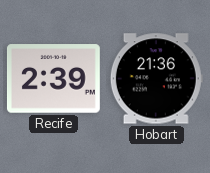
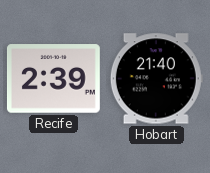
Hobart: 21:36 -> 21:40 (156, 79)
